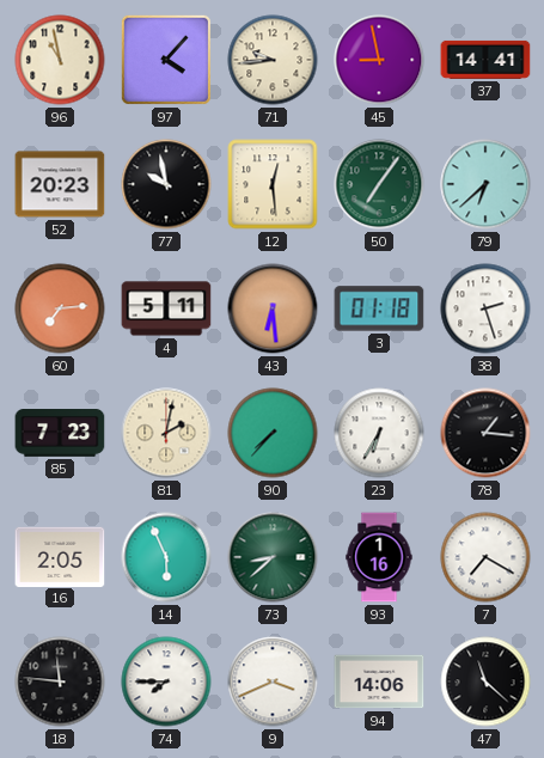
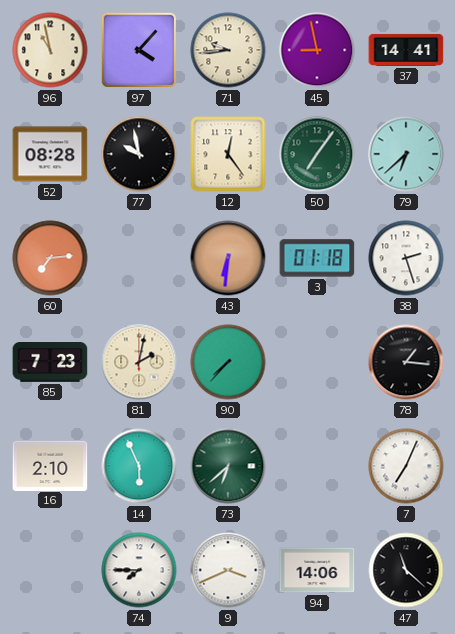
52: 20:23 -> 08:28 (50, 154)
12: 12:29 -> 12:24 (228, 154)
4: 5:11 -> none (166, 308)
43: 6:29 -> 6:31 (228, 258)
23: 6:35 -> none (379, 433)
16: 2:05 -> 2:10 (50, 465)
73: 8:38 -> 6:38 (228, 466)
93: 1:16 -> none (379, 557)
7: 7:20 -> 7:04 (406, 466)
18: 11:46 -> none (60, 681)
